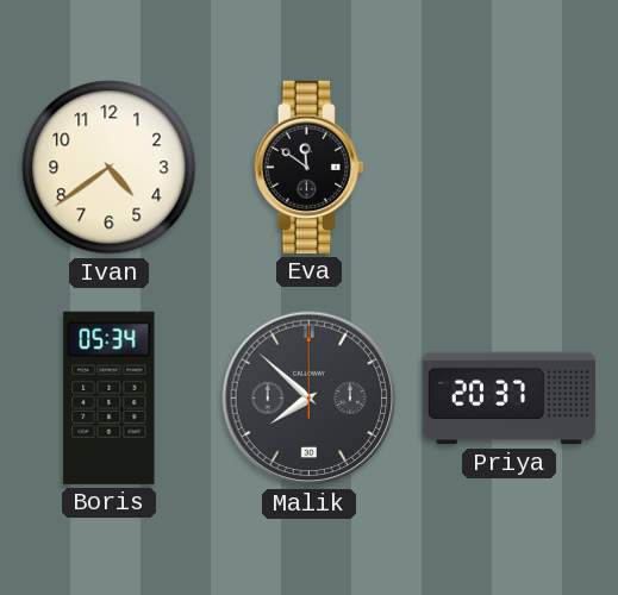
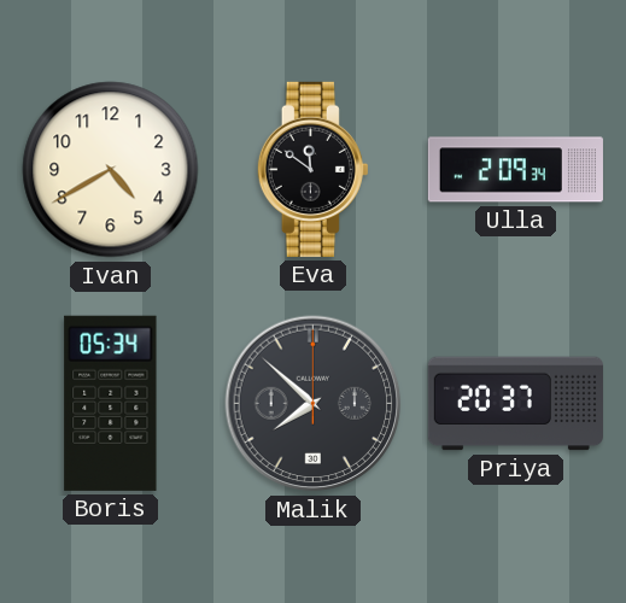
Ivan: 4:39 -> 4:40 (111, 170)
Ulla: none -> 2:09 (515, 170)
